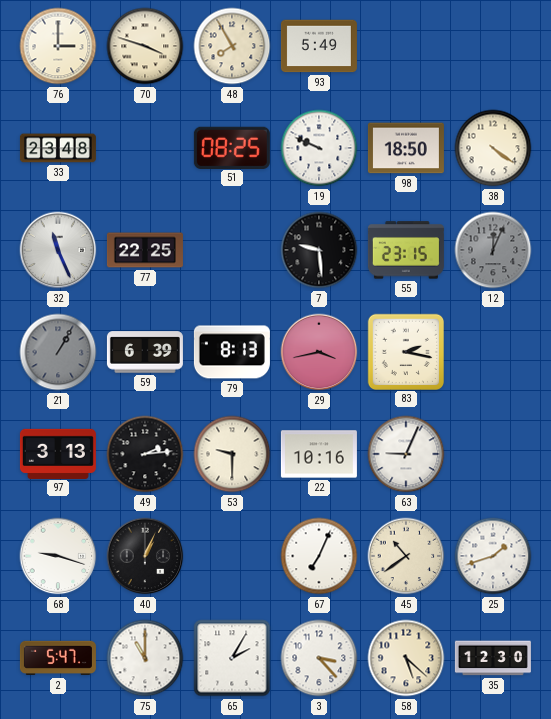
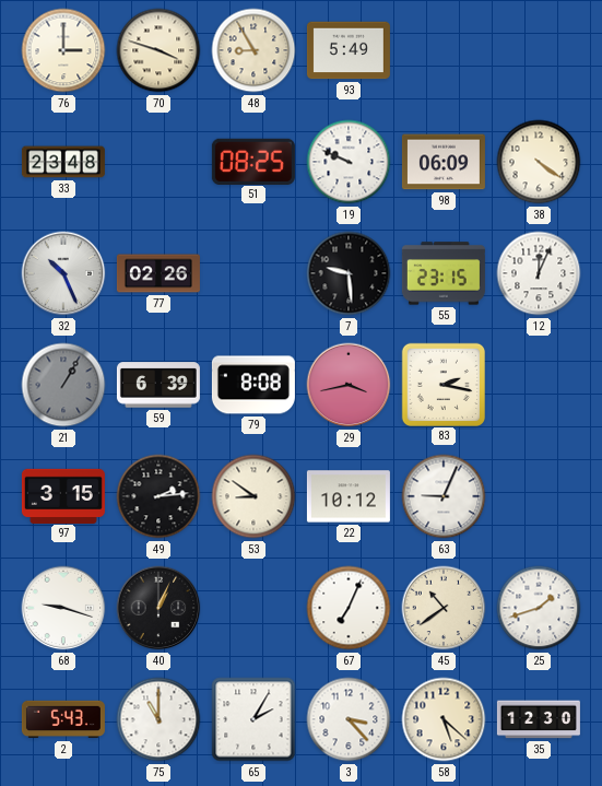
48: 7:55 -> 8:55 (253, 50)
98: 18:50 -> 06:09 (444, 162)
32: 11:26 -> 10:26 (63, 273)
77: 22:25 -> 02:26 (158, 273)
12 dial: grey -> white (539, 273)
79: 8:13 -> 8:08 (253, 385)
97: 3:13 -> 3:15 (63, 495)
53: 9:30 -> 8:51 (253, 496)
22: 10:16 -> 10:12 (349, 496)
2: 5:47 -> 5:43 (63, 719)
